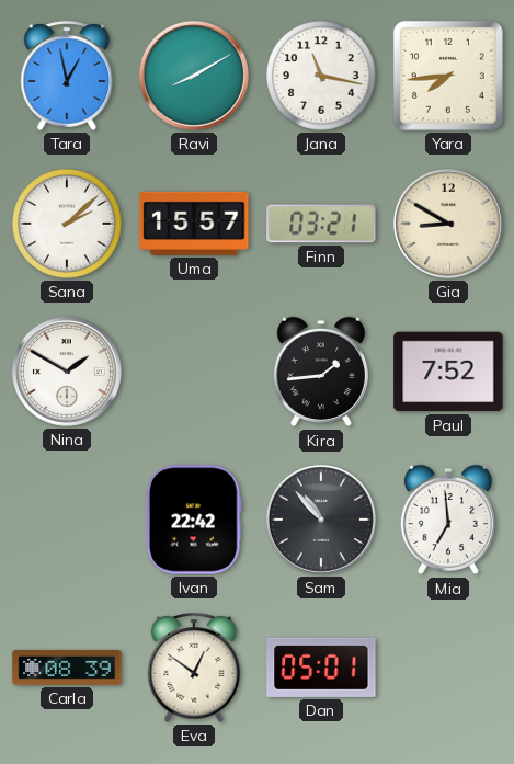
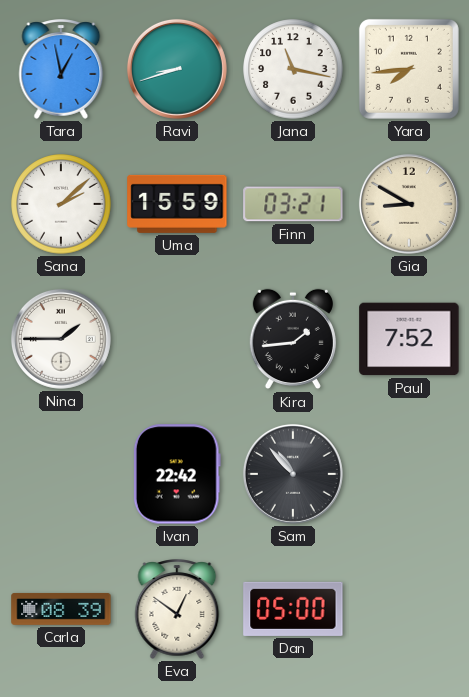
Ravi: 8:10 -> 8:42 (177, 69)
Uma: 15:57 -> 15:59 (177, 204)
Nina: 1:50 -> 1:45 (61, 339)
Mia: 6:59 -> none (448, 520)
Dan: 05:01 -> 05:00 (293, 609)
